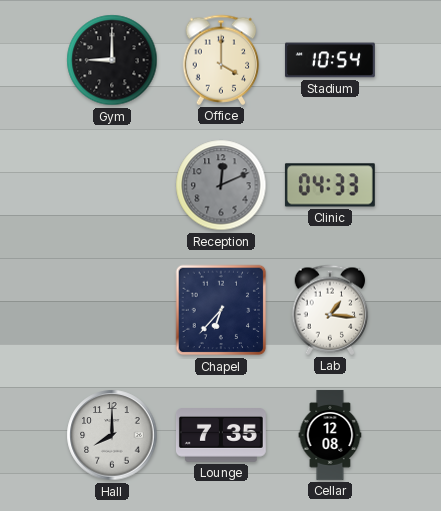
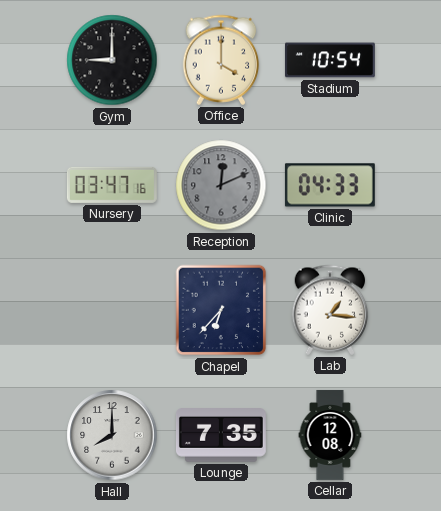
Nursery: none -> 03:47 (112, 185)
